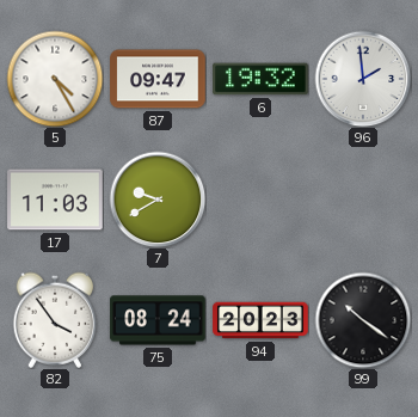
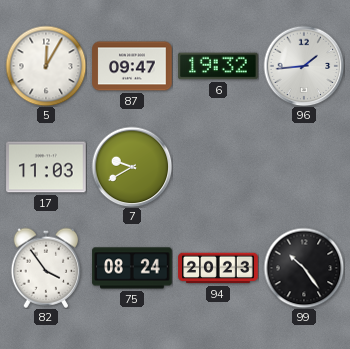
5: 4:25 -> 12:05 (46, 66)
96: 1:59 -> 1:44 (304, 66)
99: 10:21 -> 10:24 (304, 268)
